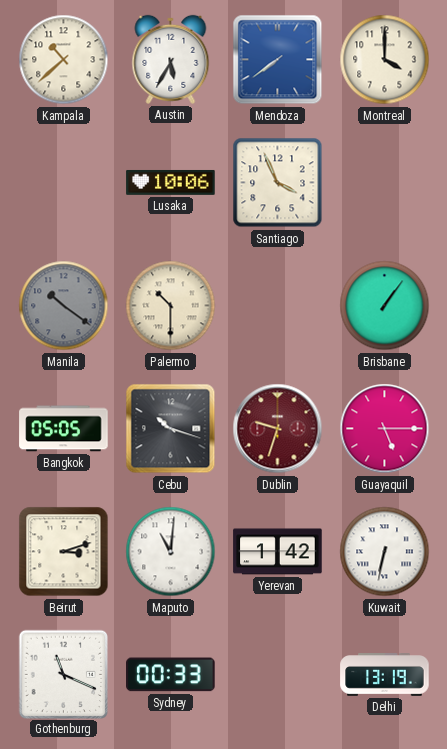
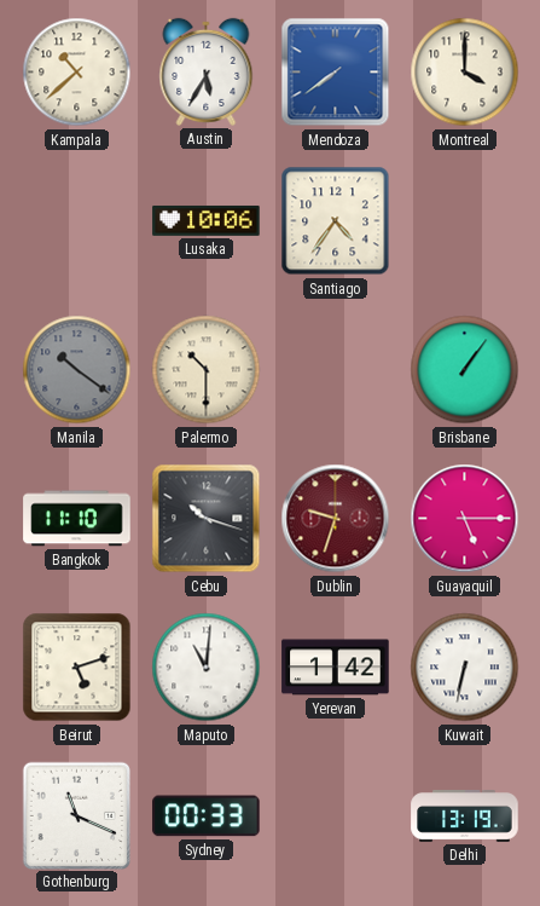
Santiago: 3:56 -> 4:36 (336, 221)
Bangkok: 05:05 -> 11:10 (77, 519)
Beirut: 3:12 -> 5:12 (77, 668)
